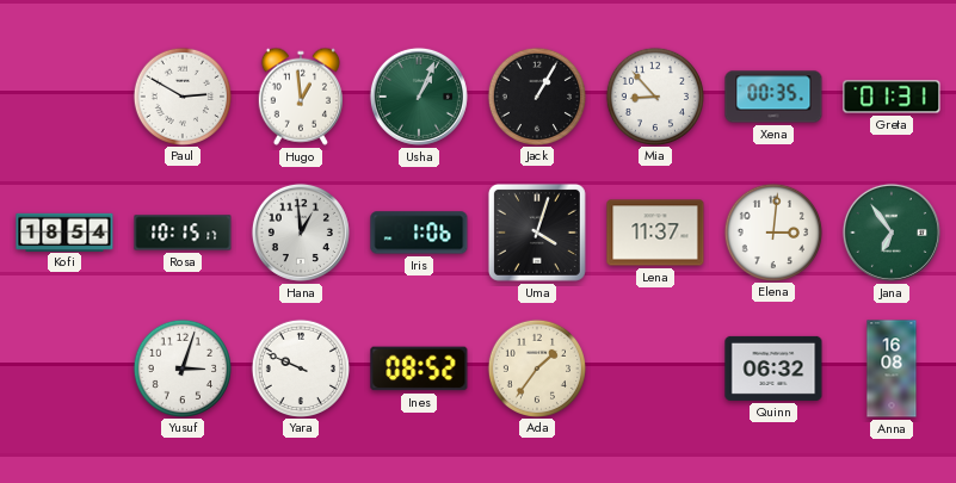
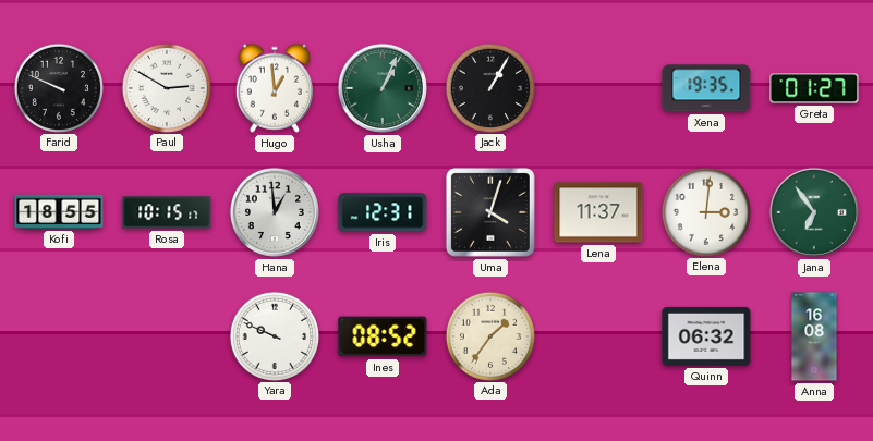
Farid: none -> 9:49 (58, 87)
Mia: 8:53 -> none (654, 95)
Xena: 00:35 -> 19:35 (706, 88)
Greta: 01:31 -> 01:27 (814, 88)
Kofi: 18:54 -> 18:55 (59, 211)
Iris: 1:06 -> 12:31 (383, 212)
Yusuf: 3:03 -> none (181, 367)
